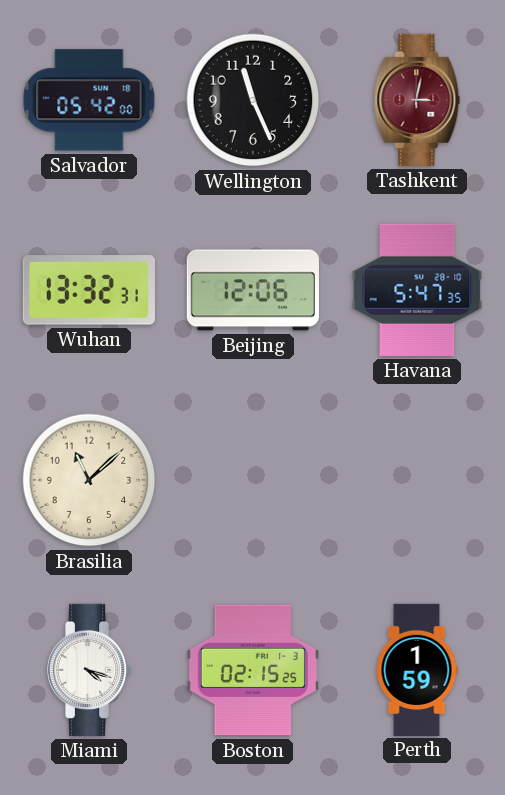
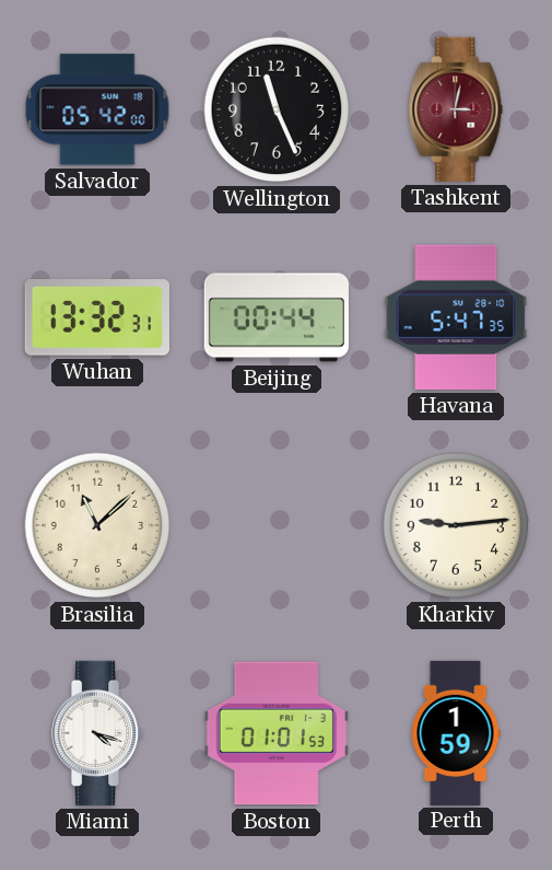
Beijing: 12:06 -> 00:44 (277, 317)
Kharkiv: none -> 9:14 (456, 525)
Boston: 02:15 -> 01:01 (277, 733)
